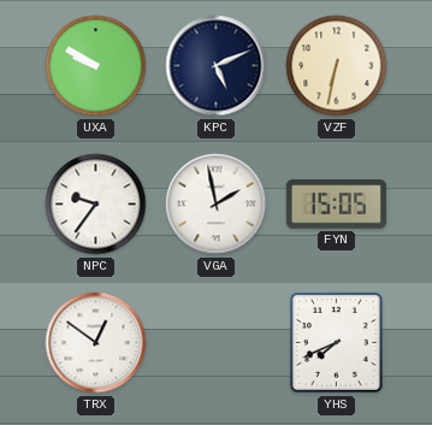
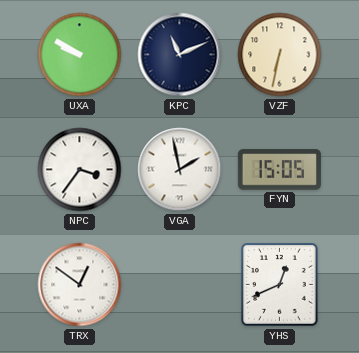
KPC: 5:11 -> 11:11 (180, 55)
NPC: 9:36 -> 3:36 (80, 170)
YHS: 7:41 -> 12:41 (280, 285)
